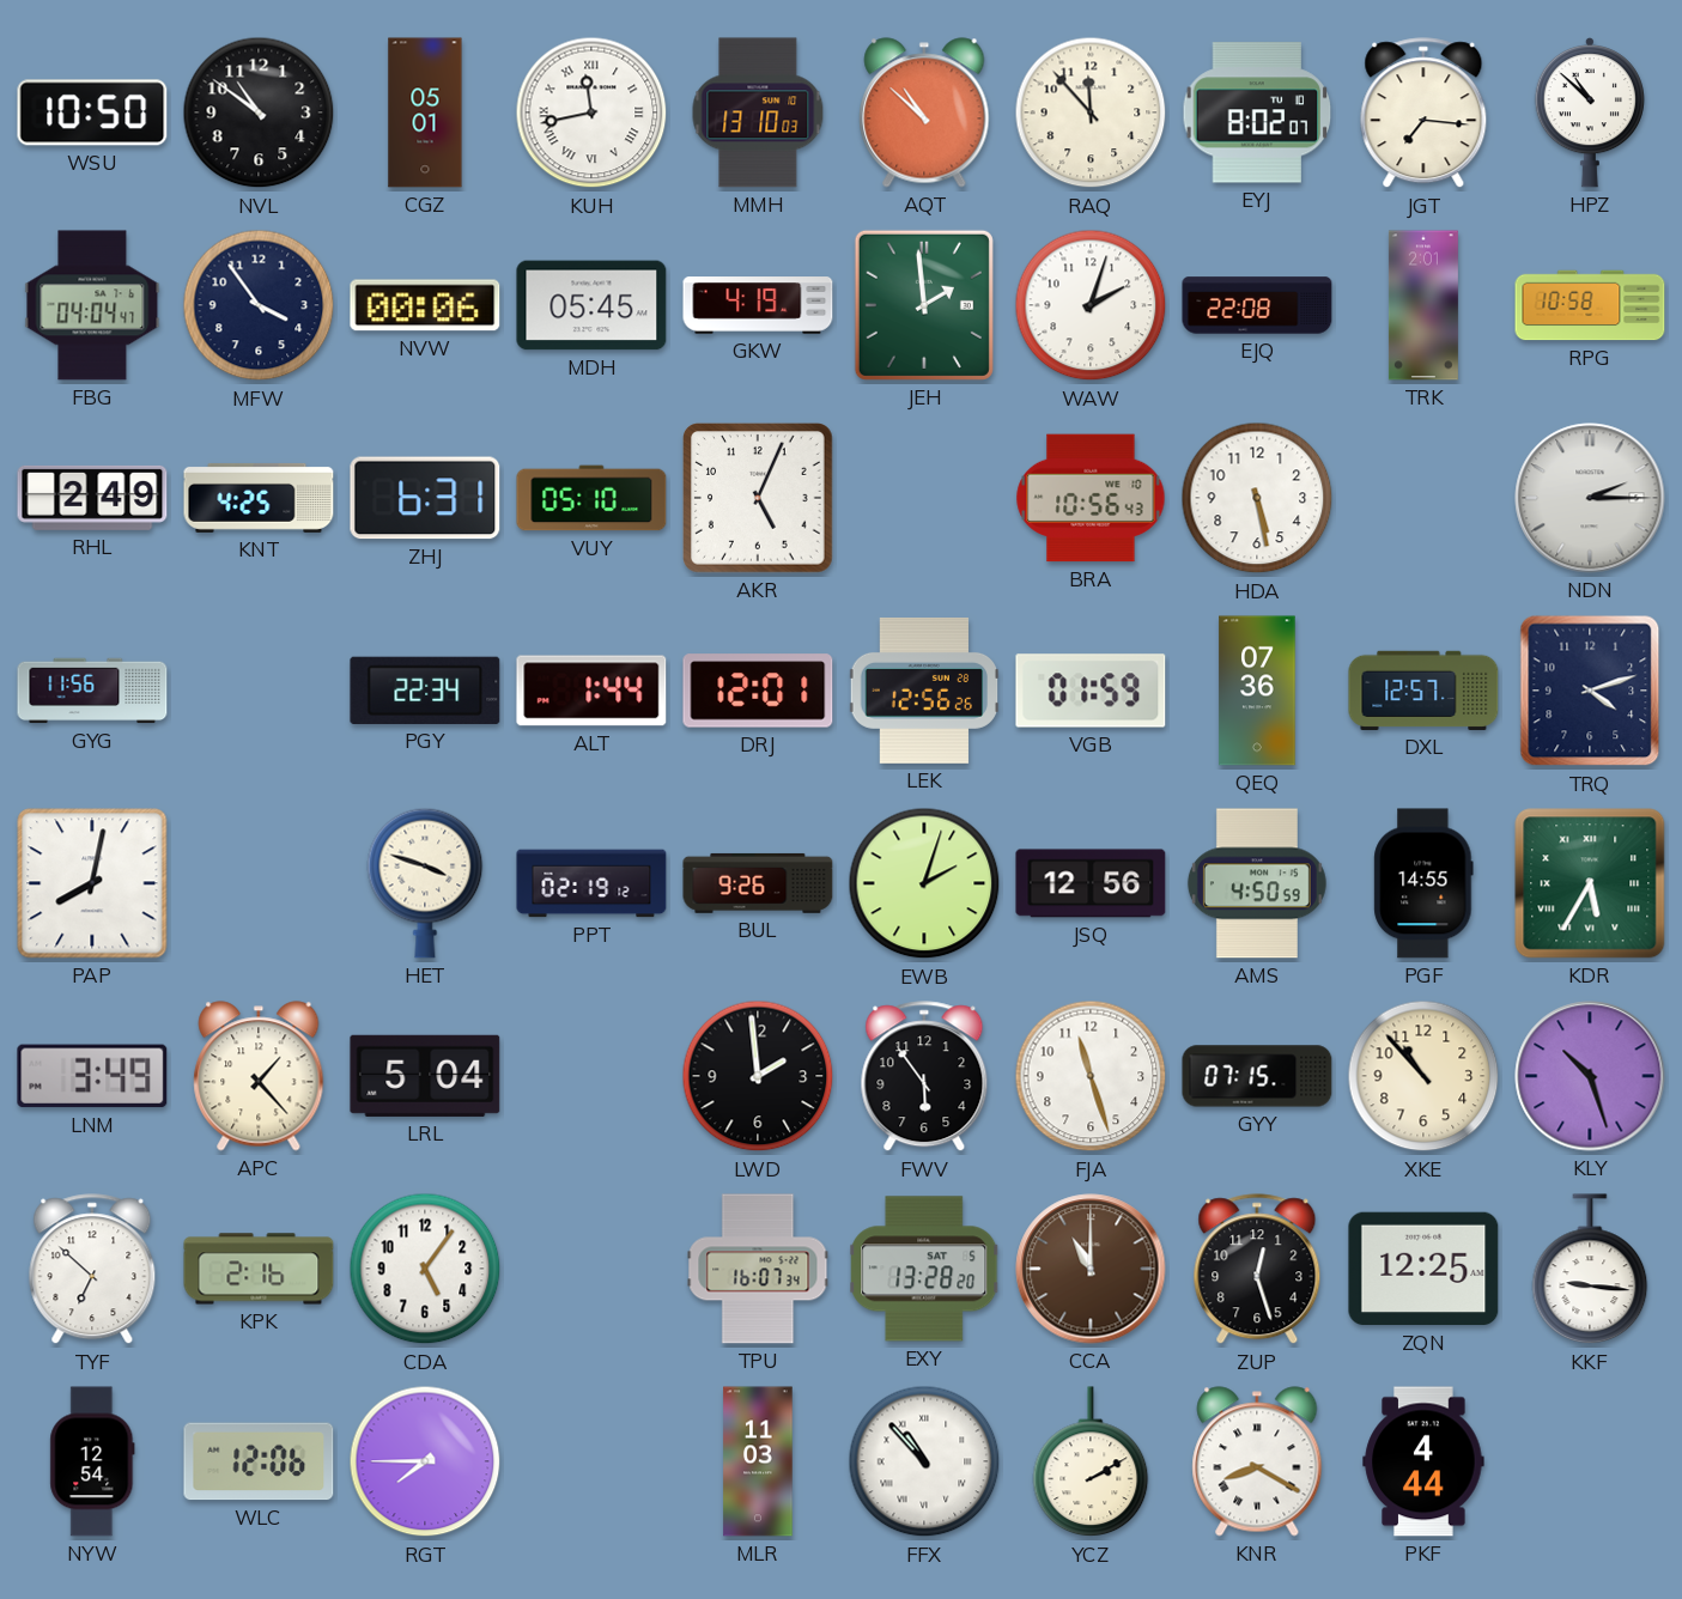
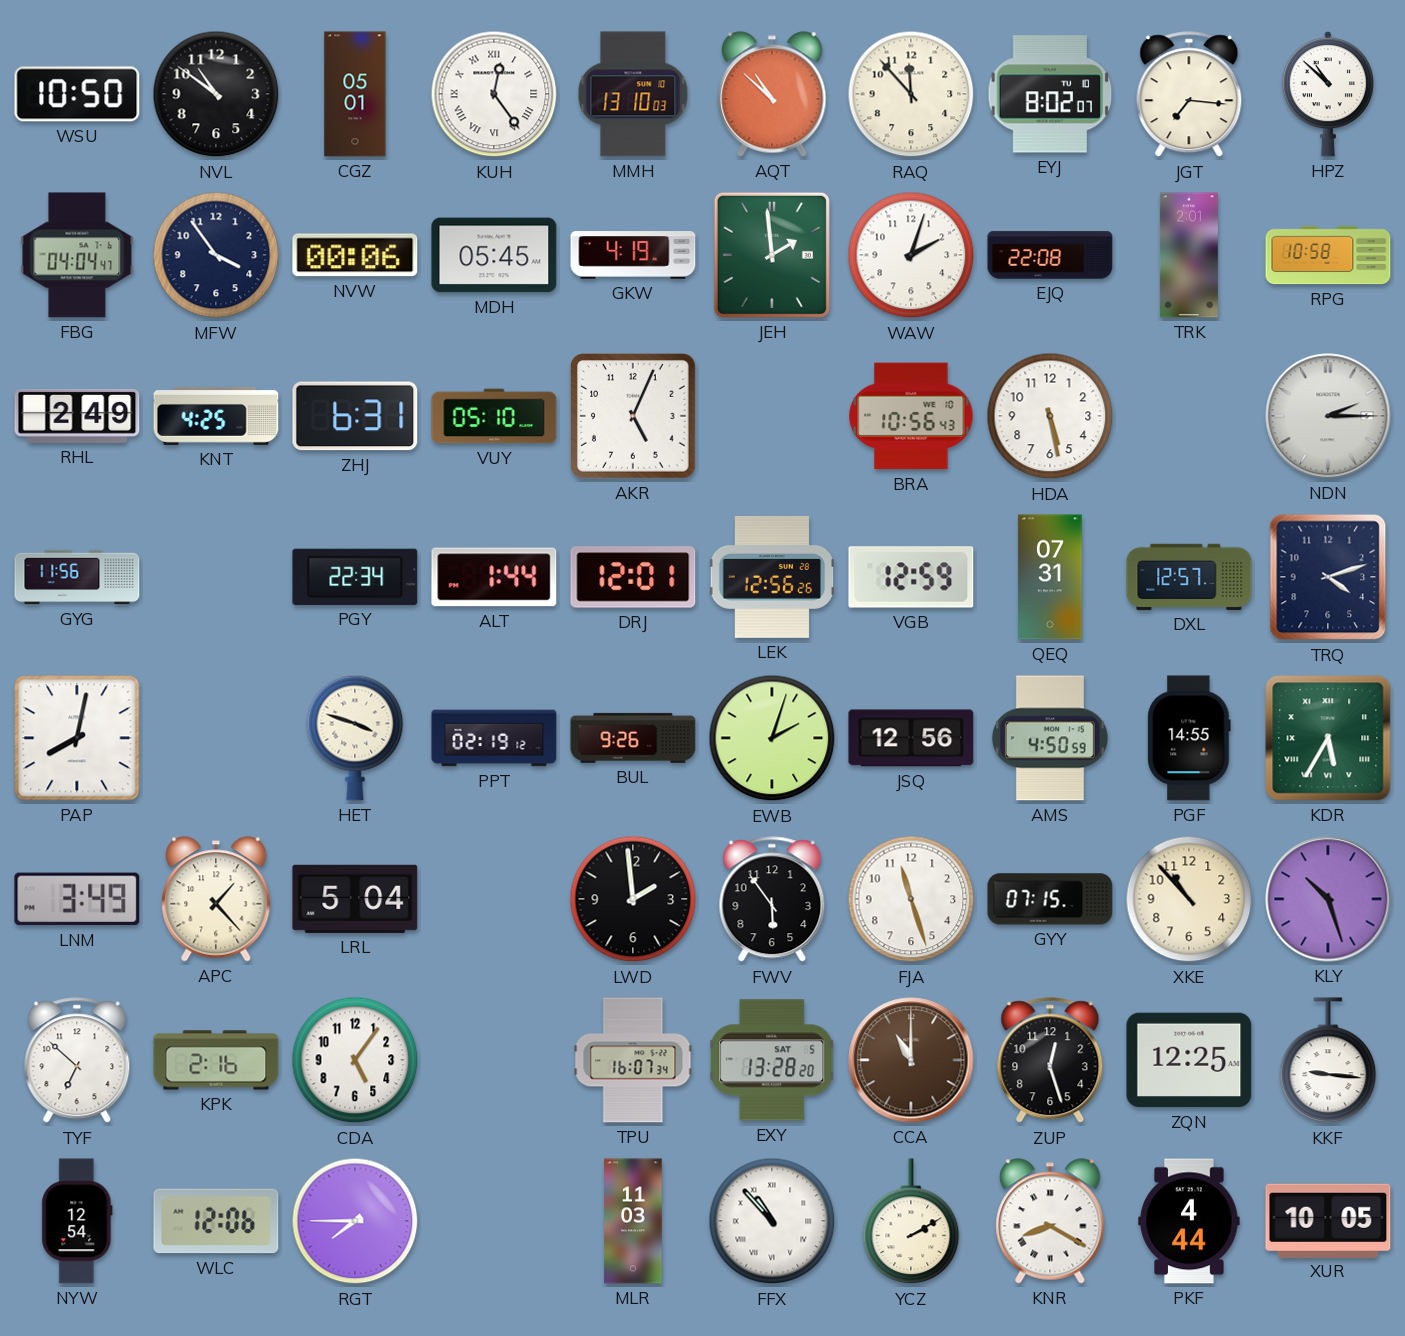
KUH: 11:43 -> 12:24 (494, 94)
VGB: 01:59 -> 12:59 (911, 577)
QEQ: 07:36 -> 07:31 (1050, 577)
XUR: none -> 10:05 (1328, 1220)
